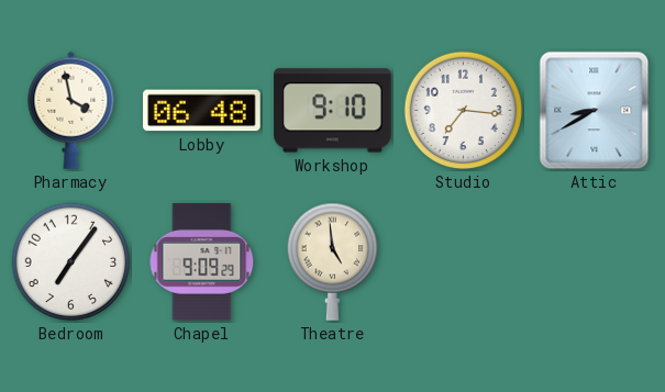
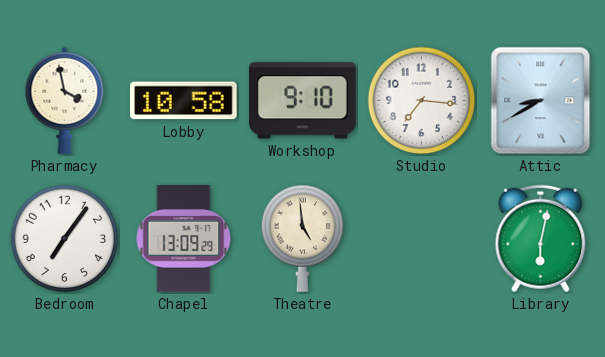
Lobby: 06:48 -> 10:58 (184, 101)
Chapel: 9:09 -> 13:09 (184, 239)
Library: none -> 6:02 (541, 239)
